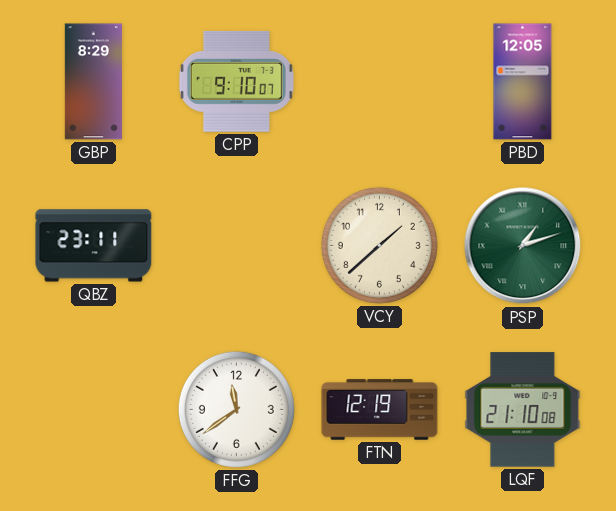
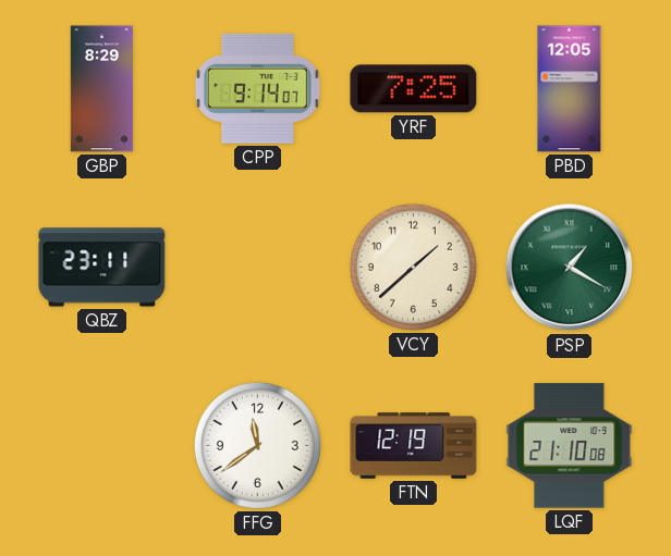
CPP: 9:10 -> 9:14 (257, 88)
YRF: none -> 7:25 (414, 89)
PSP: 1:12 -> 1:20 (570, 268)
